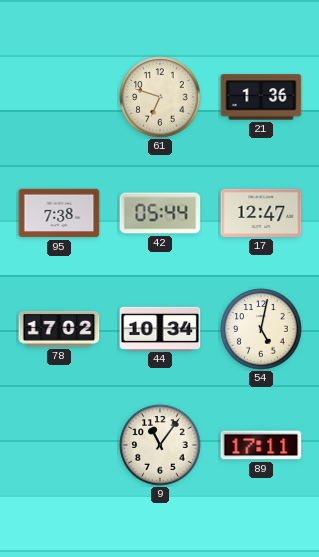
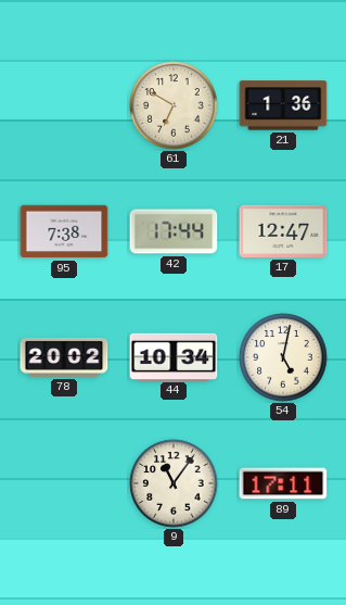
61: 6:48 -> 6:50 (174, 105)
42: 05:44 -> 17:44 (174, 231)
78: 17:02 -> 20:02 (64, 357)
